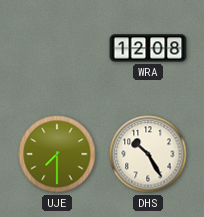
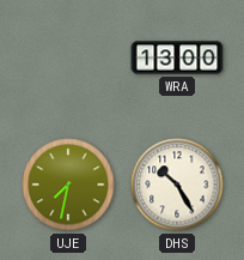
WRA: 12:08 -> 13:00 (177, 58)
UJE: 7:30 -> 7:32 (68, 185)
